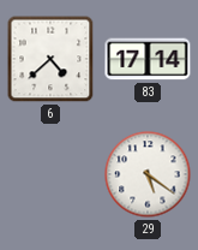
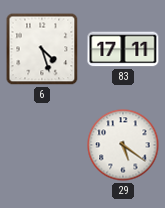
6: 4:38 -> 4:27 (42, 49)
83: 17:14 -> 17:11 (123, 49)
